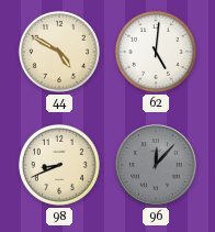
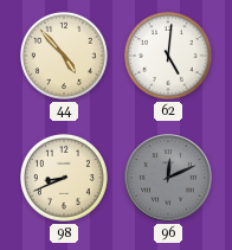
44: 4:50 -> 4:53 (64, 56)
96: 12:07 -> 12:11 (168, 178)
